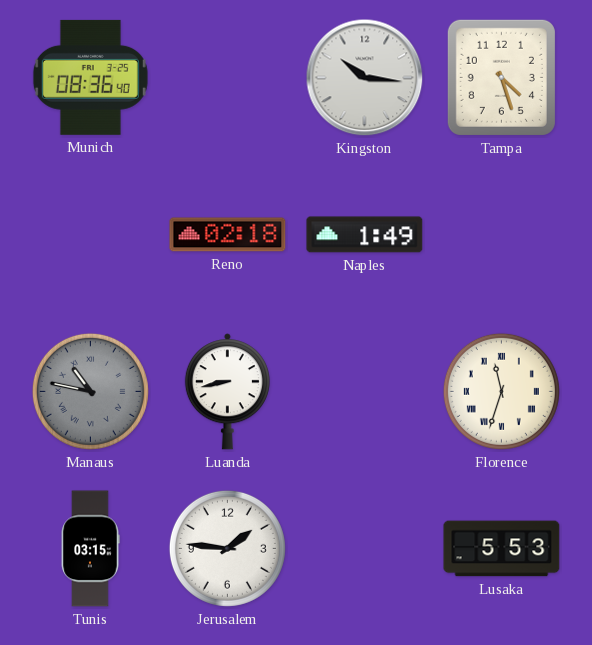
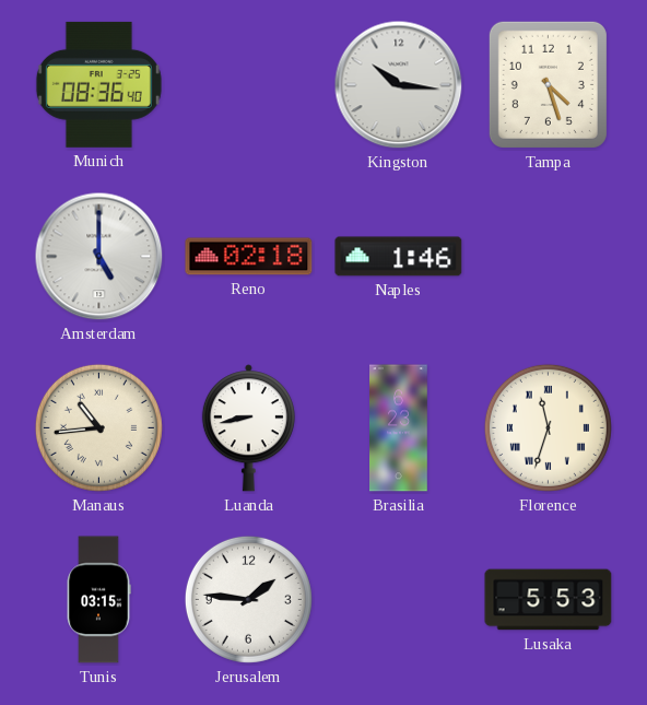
Amsterdam: none -> 5:00 (99, 257)
Naples: 1:49 -> 1:46 (399, 257)
Manaus: 10:47 -> 10:44 (98, 427)
Manaus dial: grey -> cream (98, 427)
Brasilia: none -> 6:23 (399, 428)
